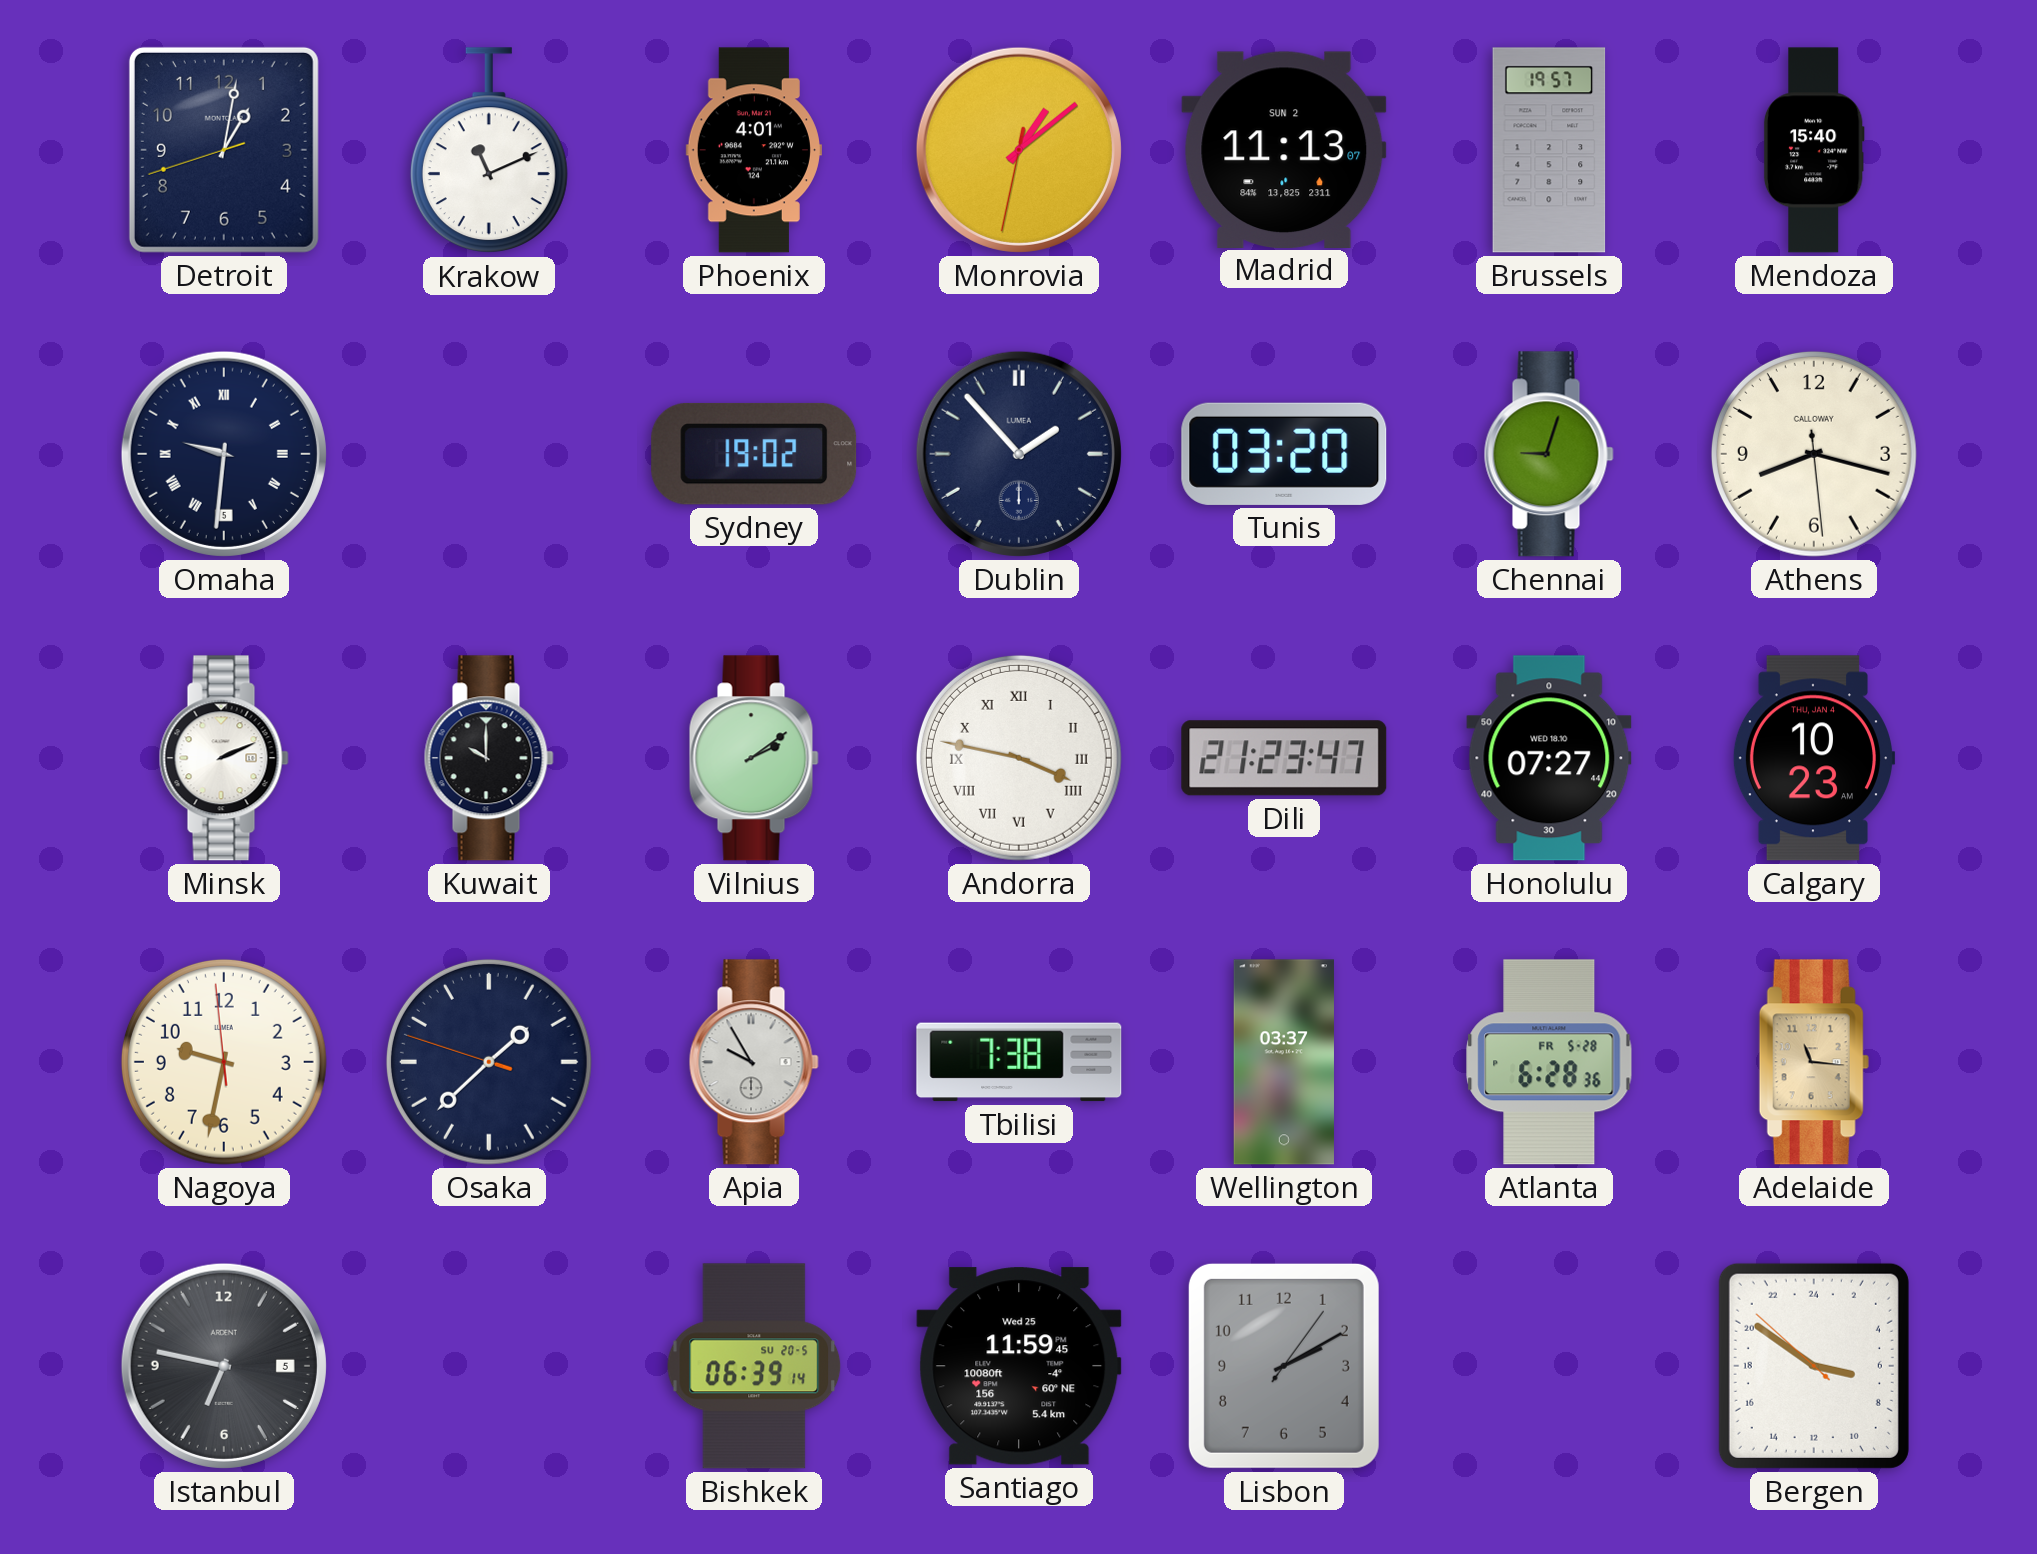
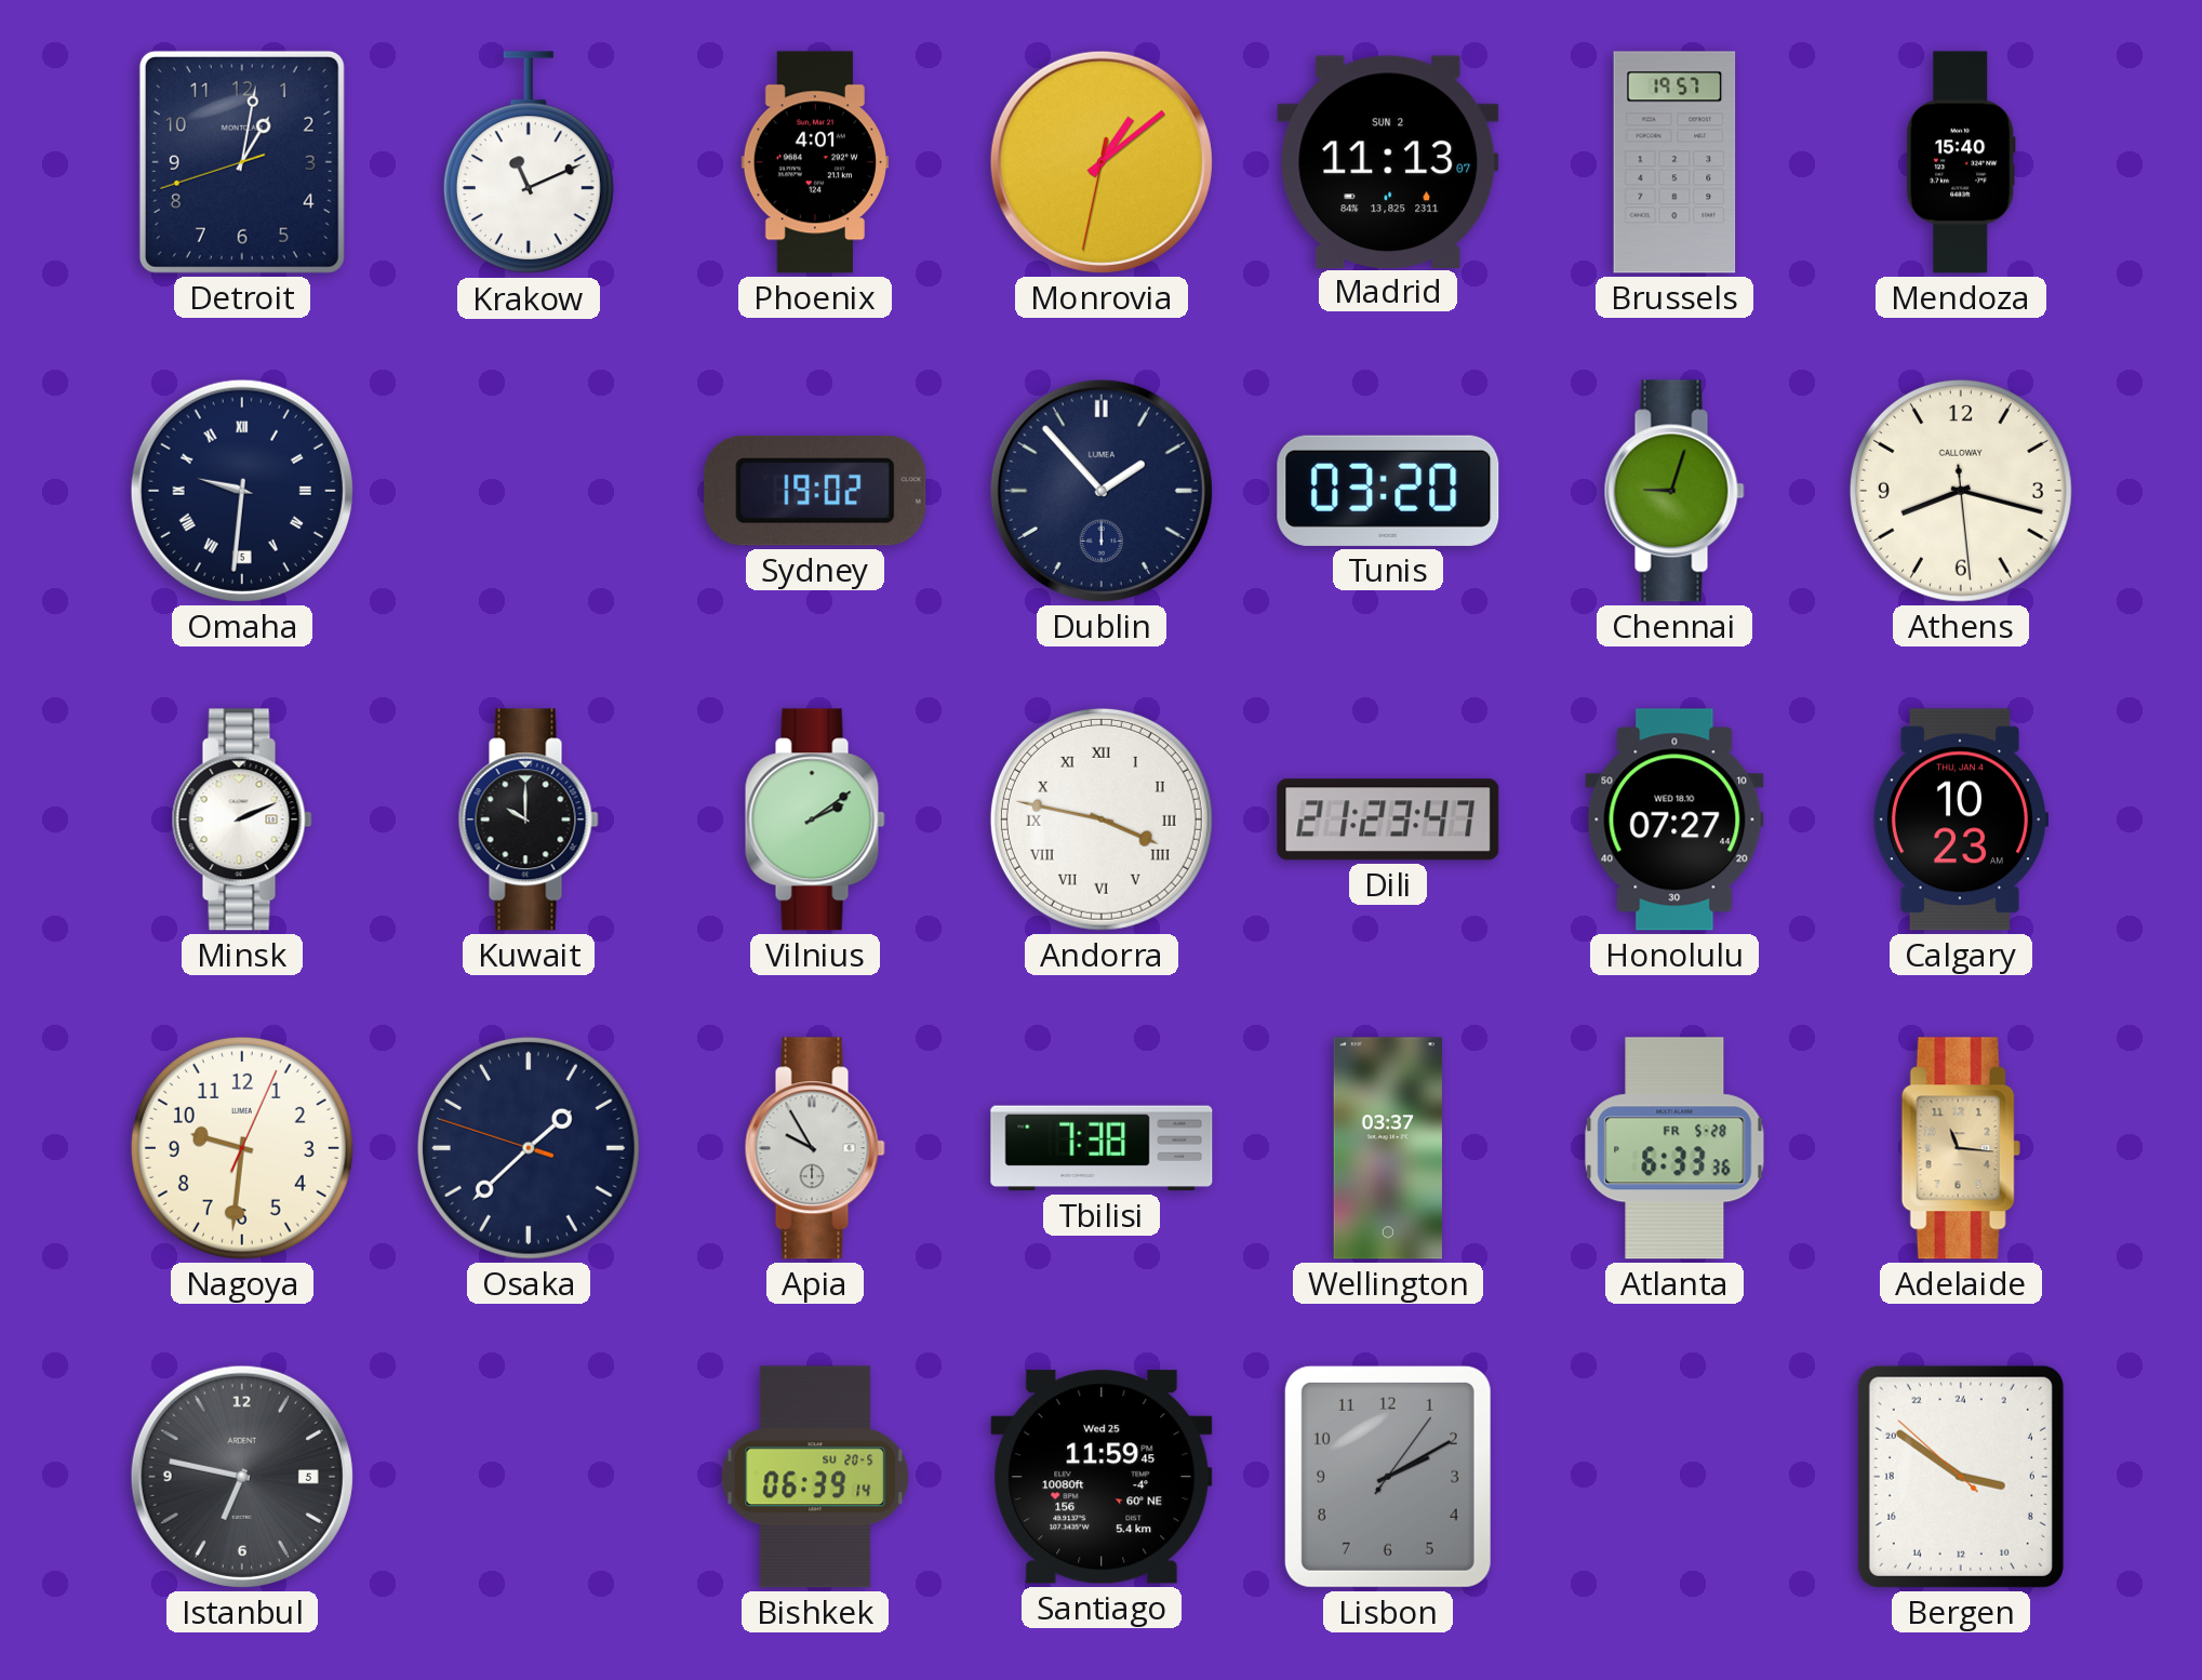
Nagoya: 9:31:59 -> 9:31:04 (242, 1148)
Atlanta: 6:28 -> 6:33 (1674, 1148)
